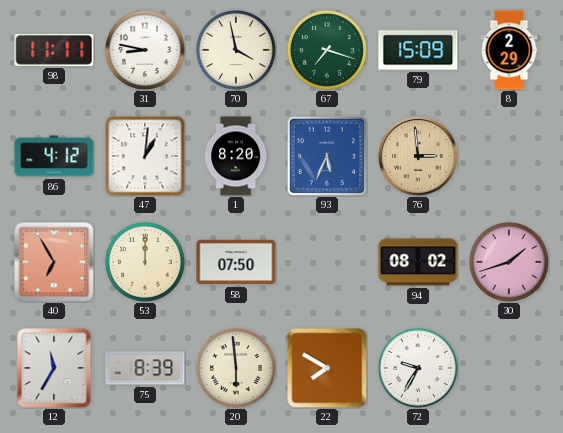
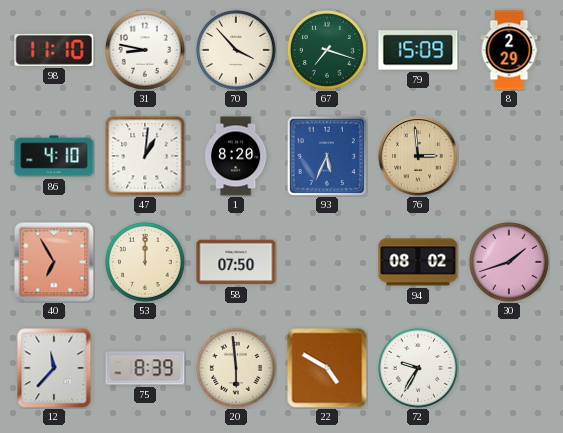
98: 11:11 -> 11:10 (54, 50)
70: 3:58 -> 3:53 (236, 50)
86: 4:12 -> 4:10 (54, 156)
12: 11:35 -> 11:37 (54, 368)
22: 7:50 -> 4:50 (327, 368)
